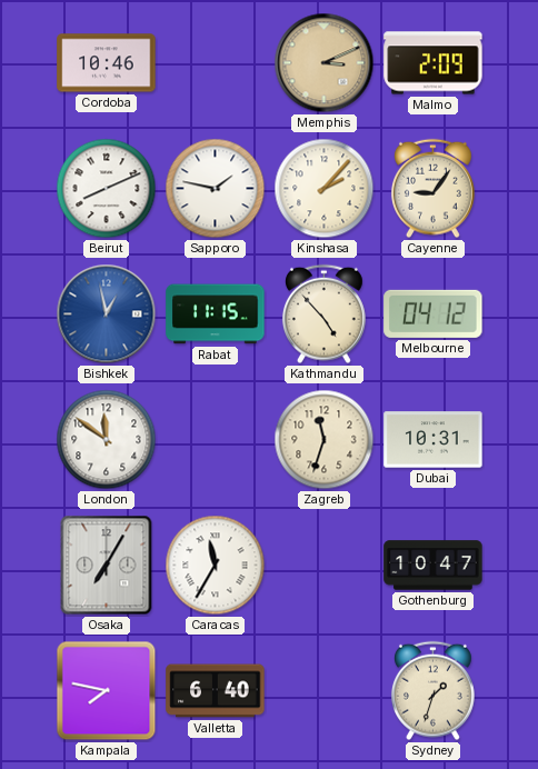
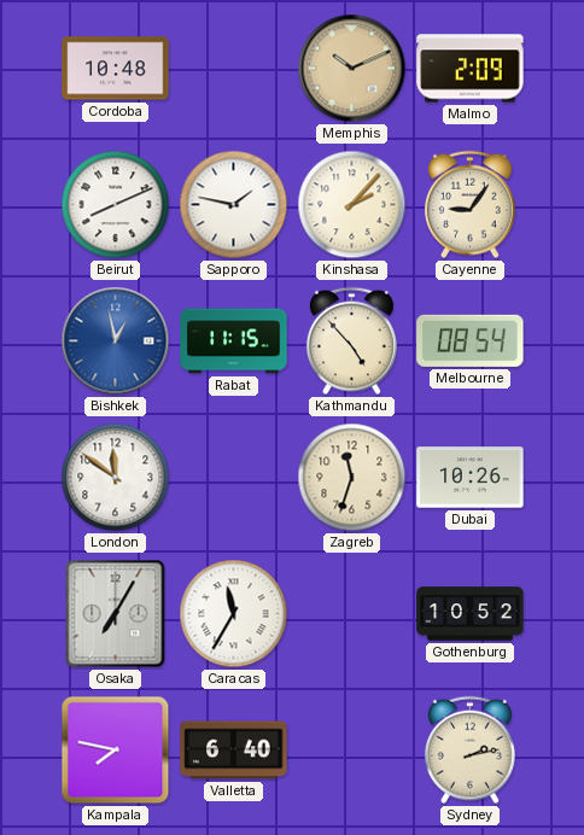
Cordoba: 10:46 -> 10:48 (116, 69)
Memphis: 3:11 -> 10:11 (352, 69)
Melbourne: 04:12 -> 08:54 (471, 340)
Dubai: 10:31 -> 10:26 (471, 478)
Gothenburg: 10:47 -> 10:52 (471, 614)
Sydney: 1:33 -> 2:13 (471, 751)
